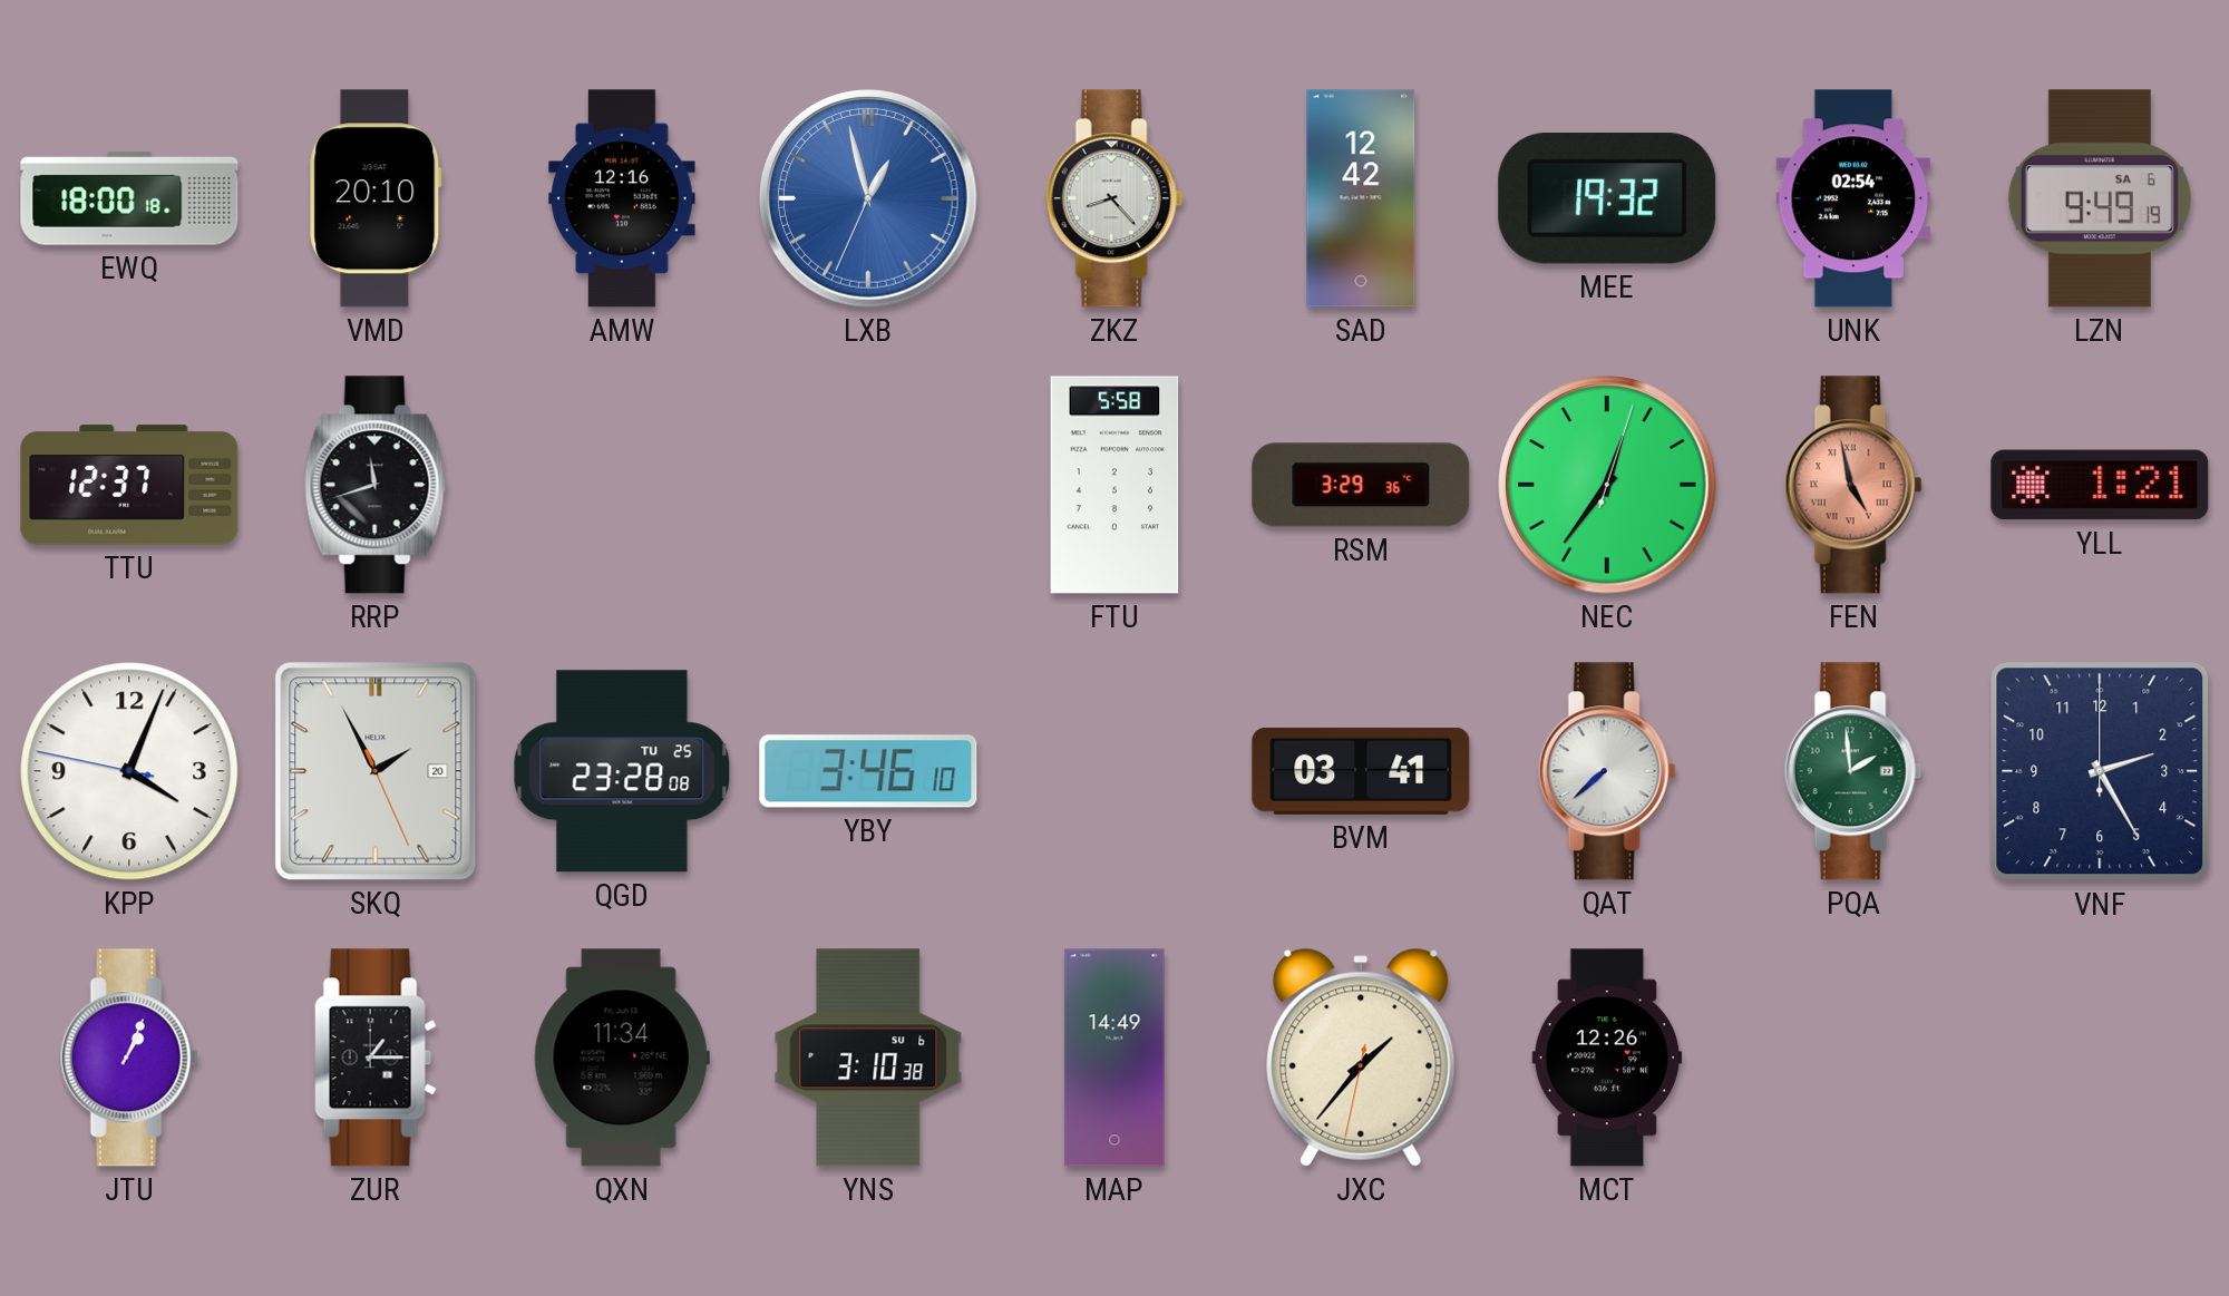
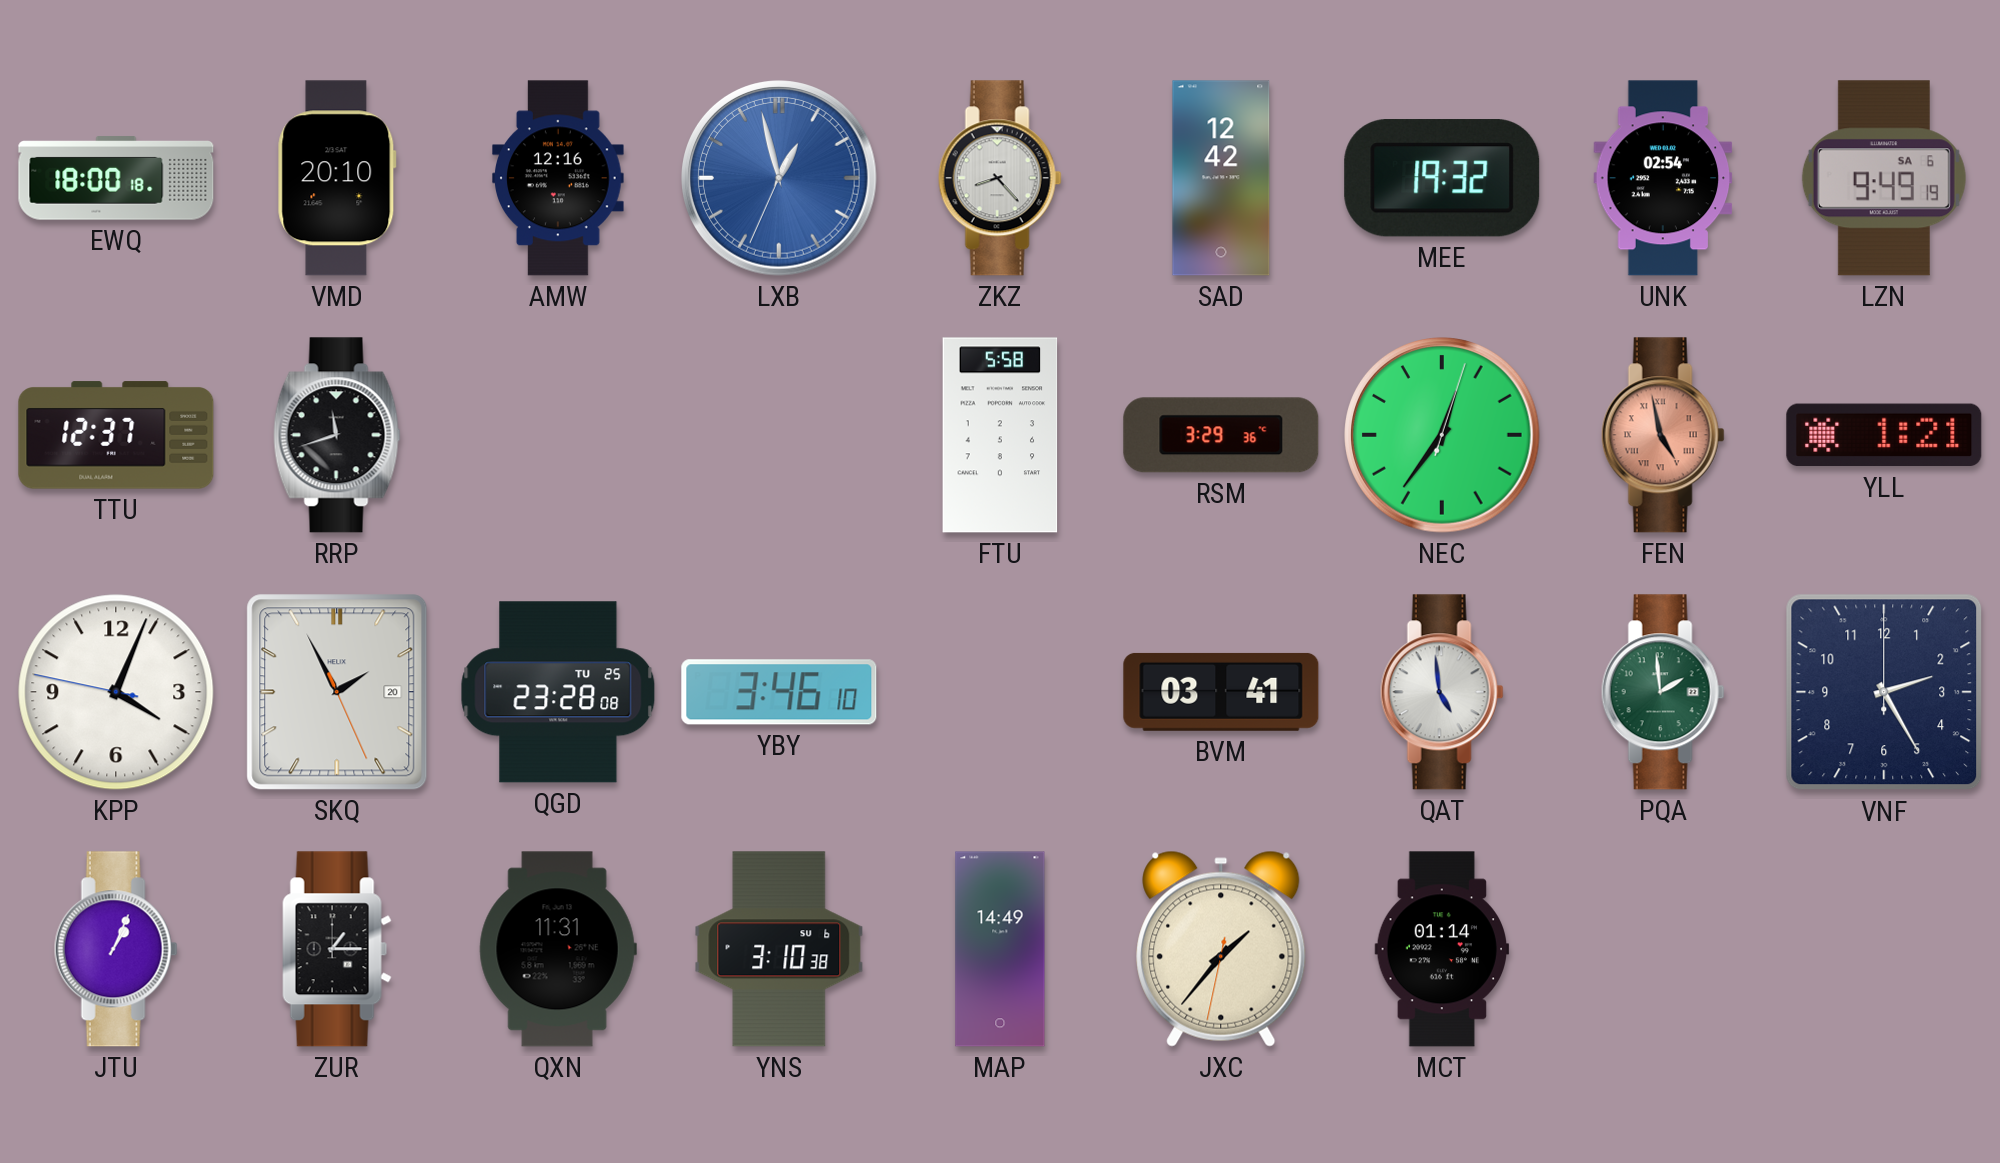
QAT: 7:38 -> 4:59 (1442, 692)
QXN: 11:34 -> 11:31 (558, 949)
MCT: 12:26 -> 01:14 (1442, 949)
